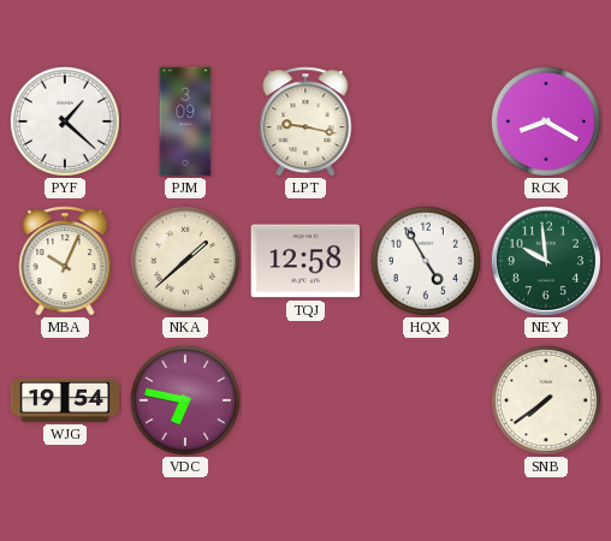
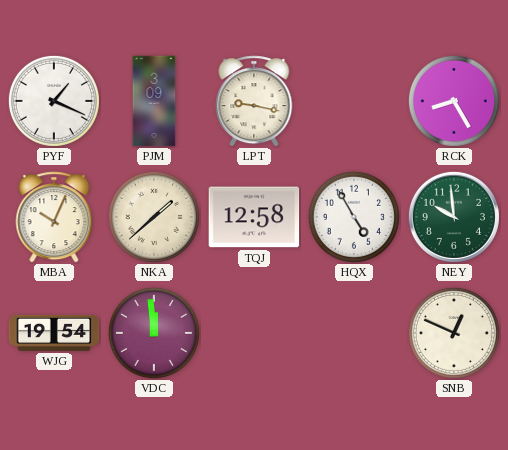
PYF: 1:22 -> 1:19 (54, 101)
RCK: 8:20 -> 8:25 (454, 101)
VDC: 6:47 -> 11:59 (154, 333)
SNB: 7:39 -> 12:49 (454, 333)
